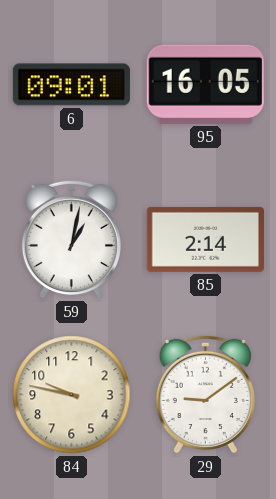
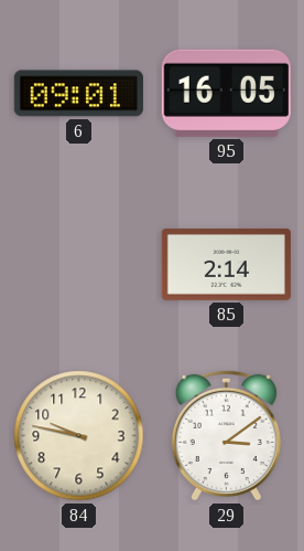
59: 1:02 -> none (71, 239)
29: 9:09 -> 3:09 (226, 435)
